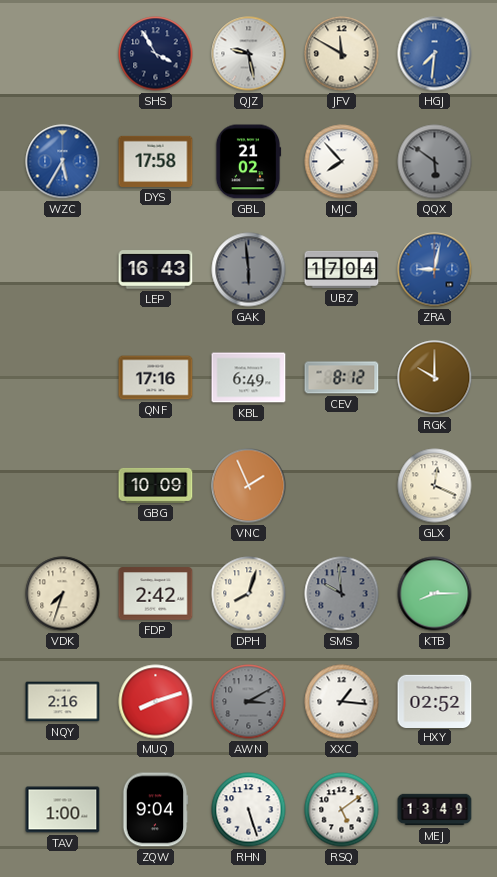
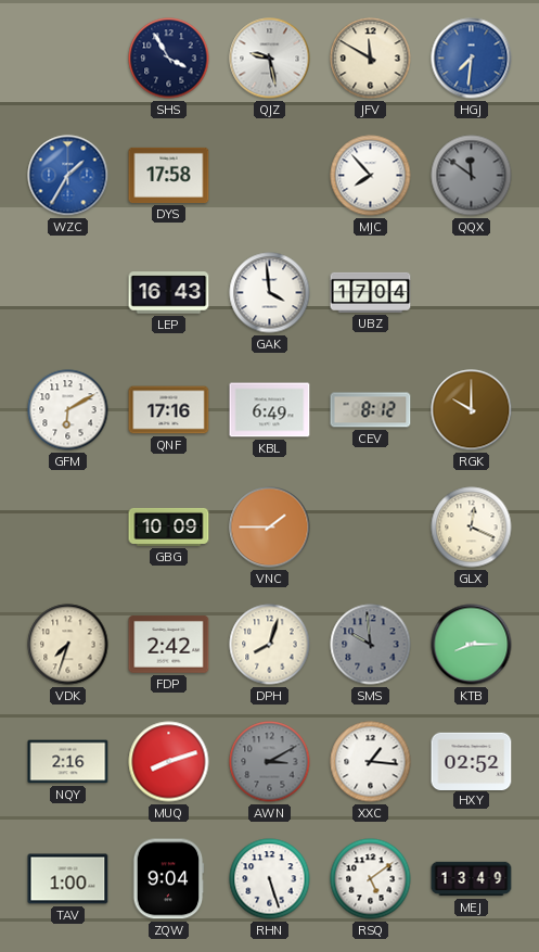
WZC: 5:35 -> 1:35 (68, 176)
GBL: 21:02 -> none (248, 162)
QQX: 5:51 -> 11:51 (472, 176)
GAK: 5:59 -> 3:59 (270, 293)
GAK dial: grey -> white (270, 293)
ZRA: 9:02 -> none (435, 270)
GFM: none -> 6:10 (68, 410)
VNC: 1:56 -> 1:45 (270, 528)
